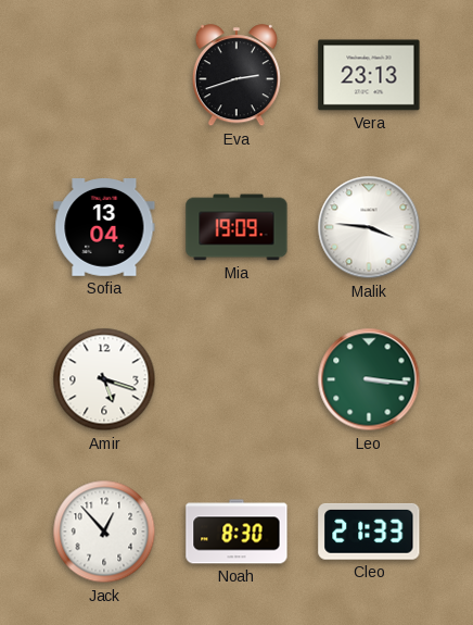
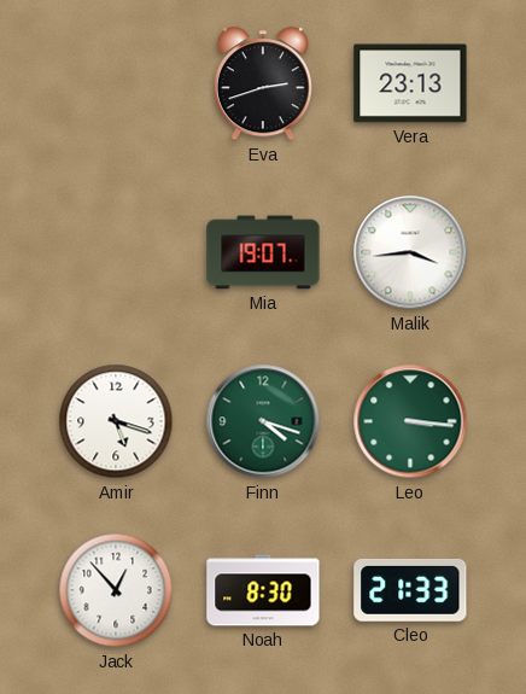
Sofia: 13:04 -> none (104, 228)
Mia: 19:09 -> 19:07 (263, 252)
Malik: 3:46 -> 3:44 (410, 252)
Finn: none -> 4:18 (263, 421)
